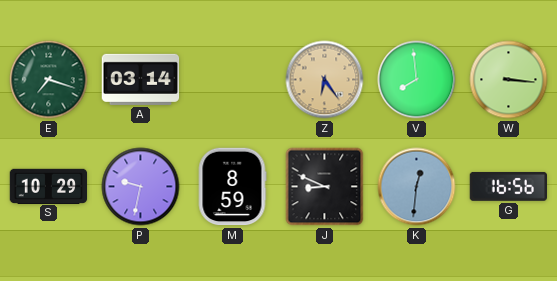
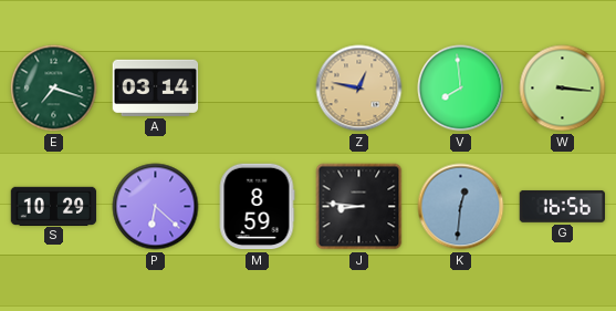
Z: 6:24 -> 12:47 (359, 89)
P: 9:32 -> 6:22 (156, 207)
J: 8:49 -> 8:46 (359, 207)
